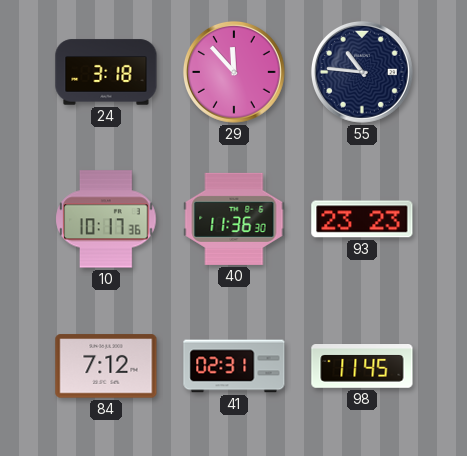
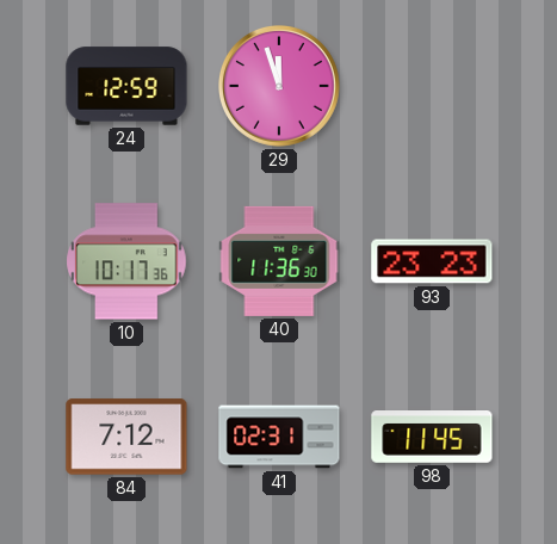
24: 3:18 -> 12:59 (126, 86)
29: 11:53 -> 11:57 (279, 86)
55: 10:46 -> none (362, 72)
